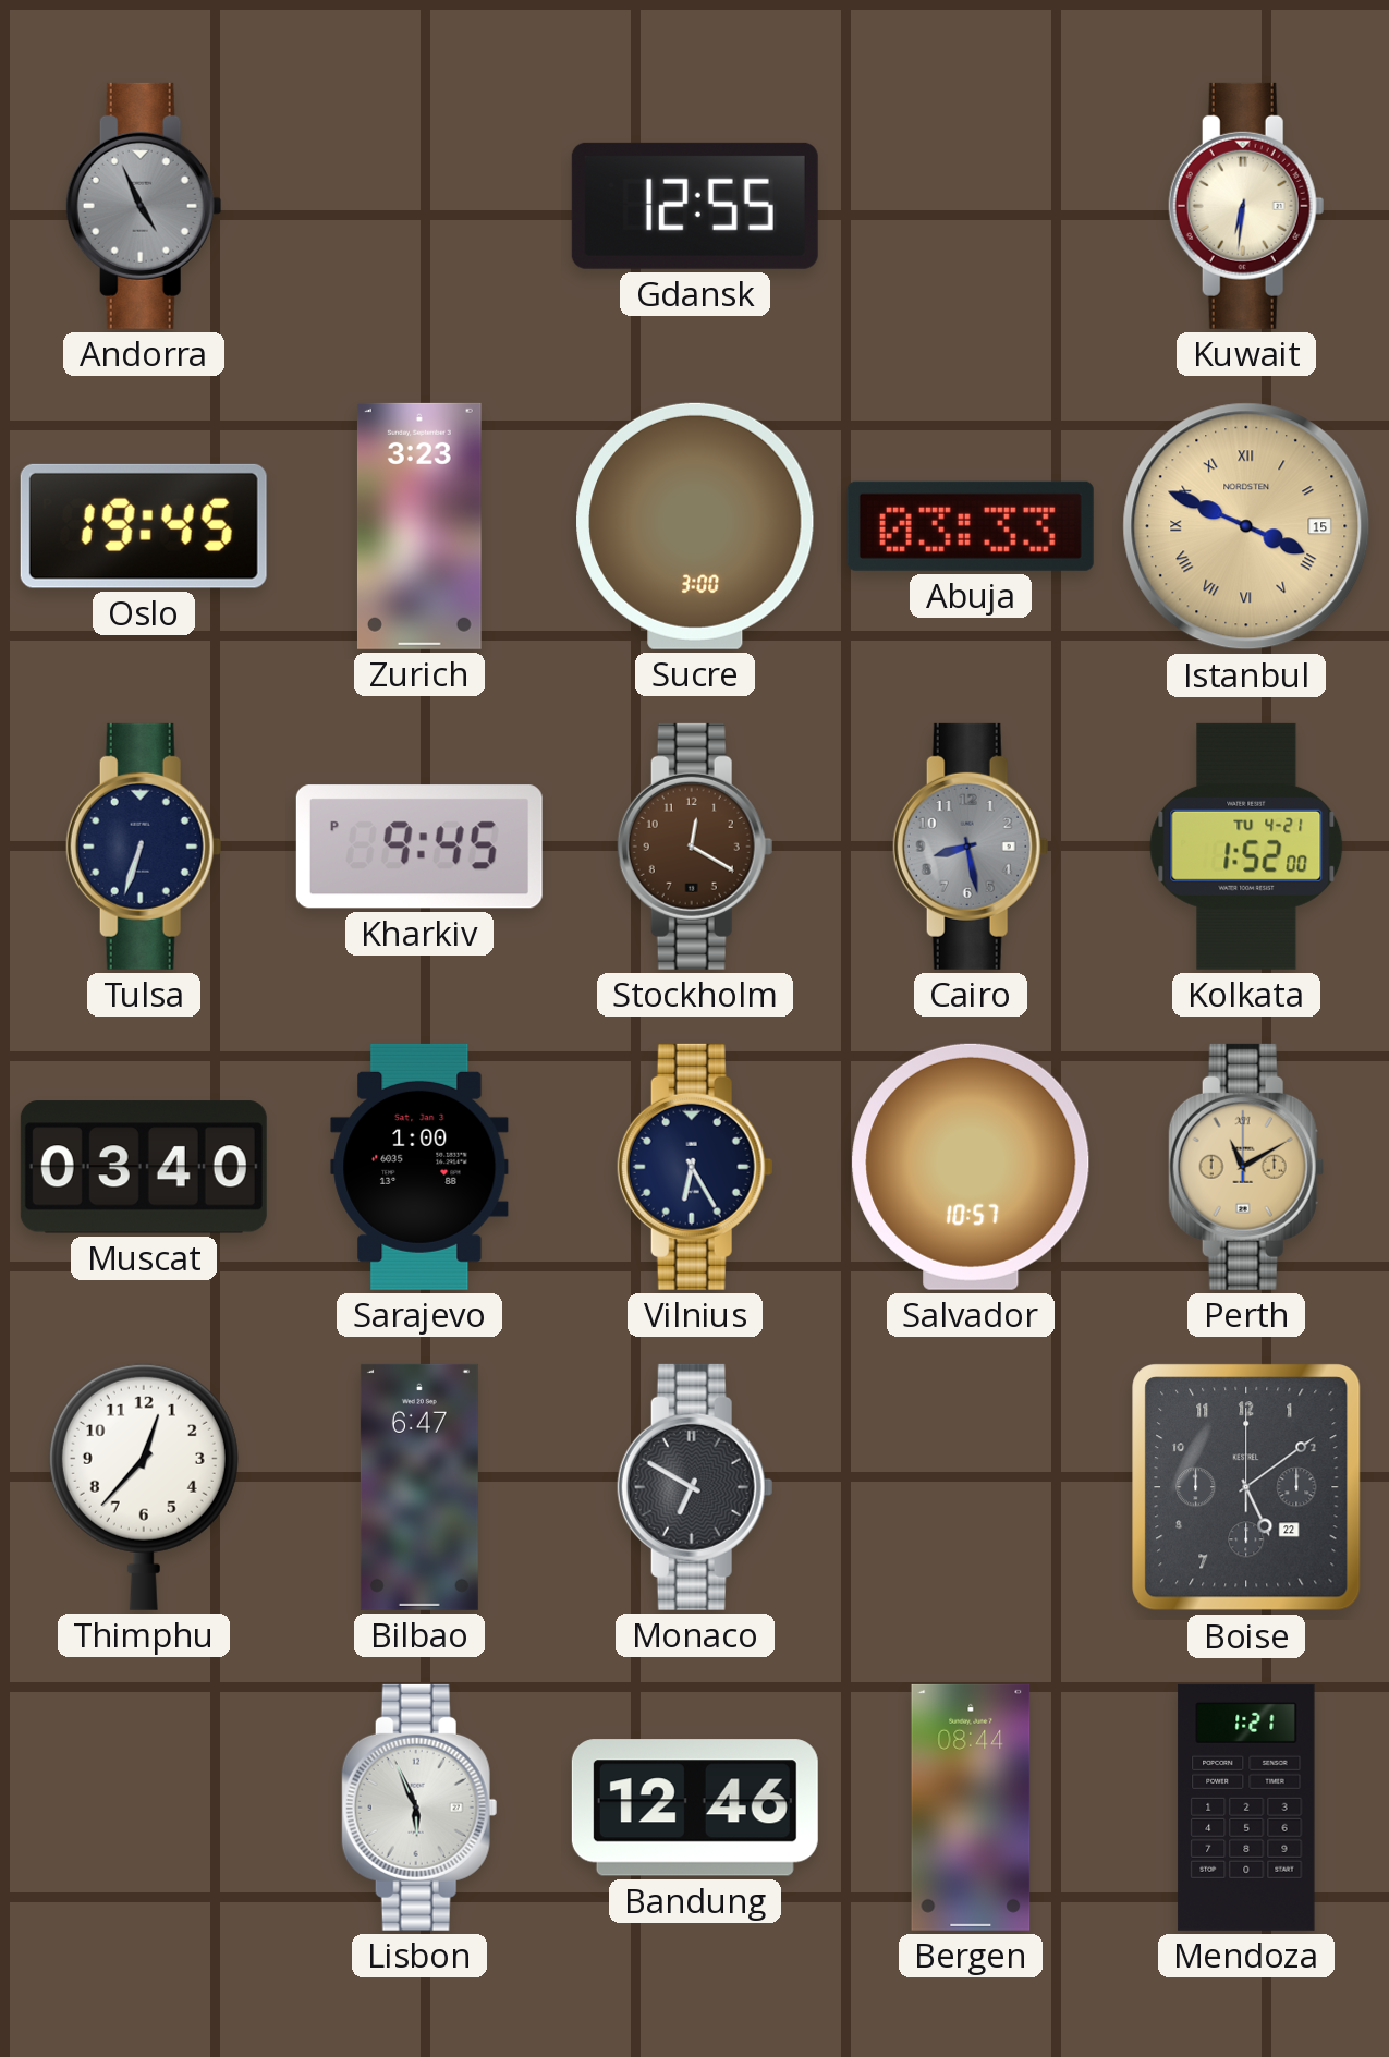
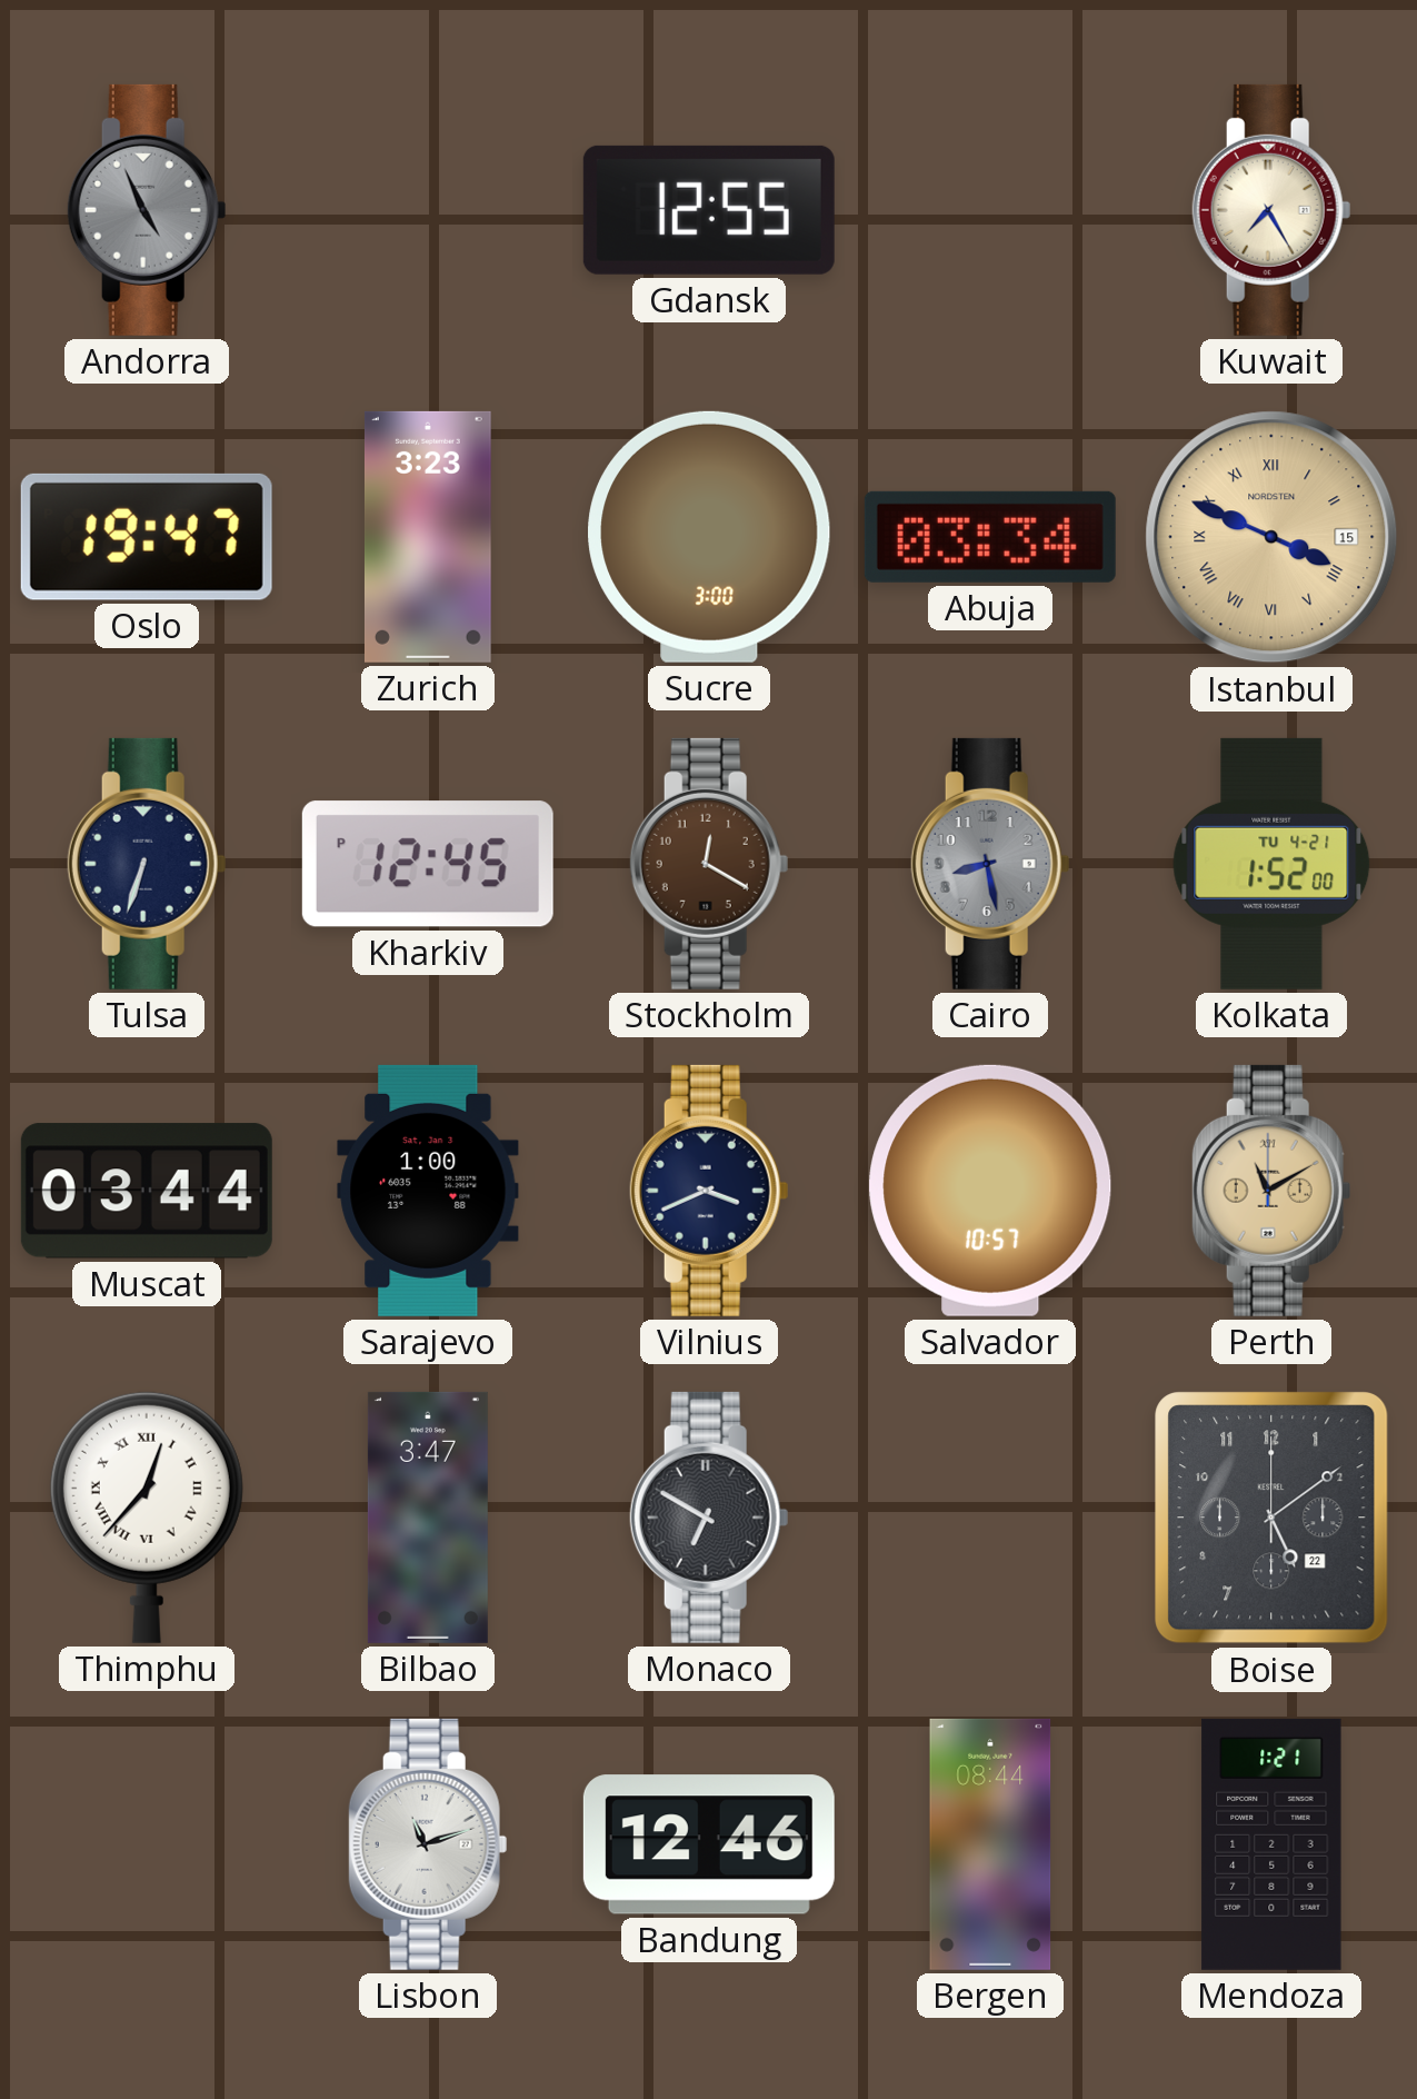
Kuwait: 6:31 -> 7:25 (1271, 210)
Oslo: 19:45 -> 19:47 (147, 537)
Abuja: 03:33 -> 03:34 (990, 537)
Kharkiv: 9:45 -> 12:45 (428, 864)
Muscat: 03:40 -> 03:44 (147, 1191)
Vilnius: 6:25 -> 3:41 (709, 1191)
Thimphu numerals: Arabic -> Roman (147, 1518)
Bilbao: 6:47 -> 3:47 (428, 1518)
Lisbon: 5:56 -> 11:12 (428, 1844)
